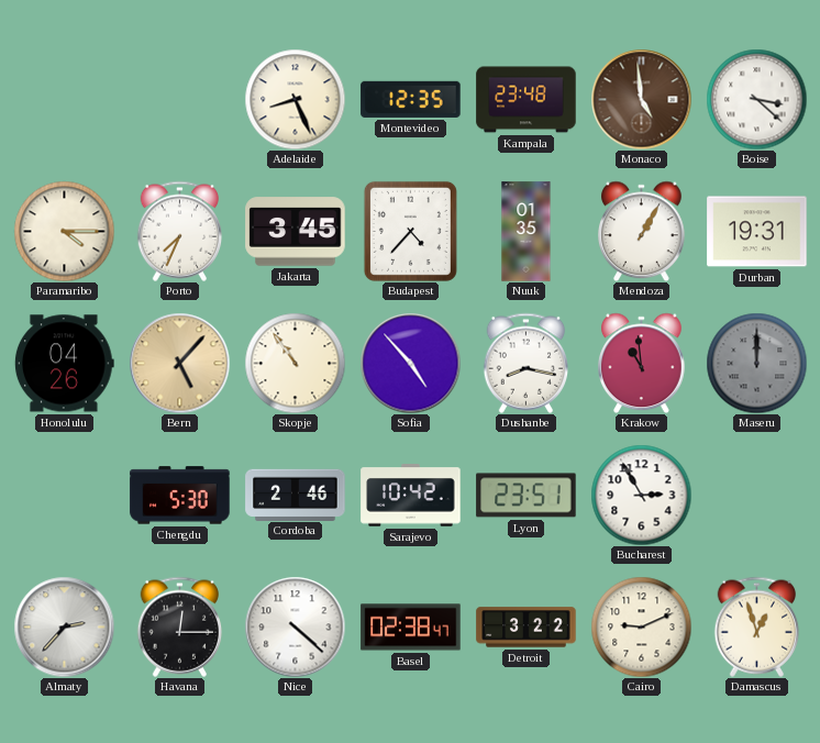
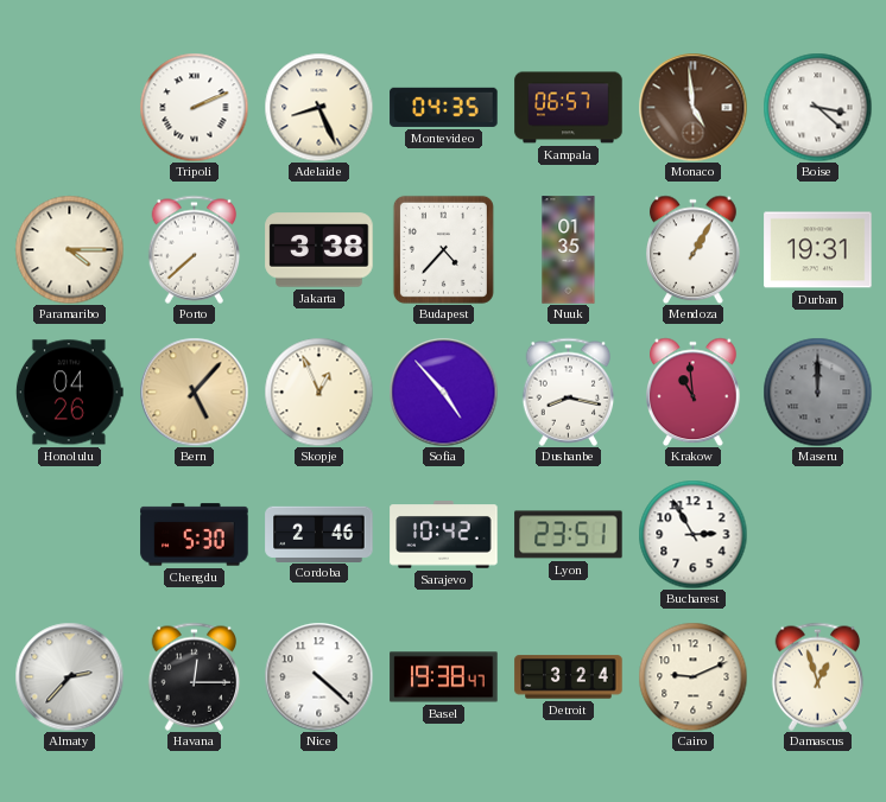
Tripoli: none -> 2:11 (194, 107)
Montevideo: 12:35 -> 04:35 (444, 107)
Kampala: 23:48 -> 06:57 (569, 108)
Porto: 7:34 -> 7:38 (195, 249)
Jakarta: 3:45 -> 3:38 (319, 250)
Skopje: 10:54 -> 12:56 (318, 392)
Basel: 02:38 -> 19:38 (444, 677)
Detroit: 3:22 -> 3:24 (569, 677)
